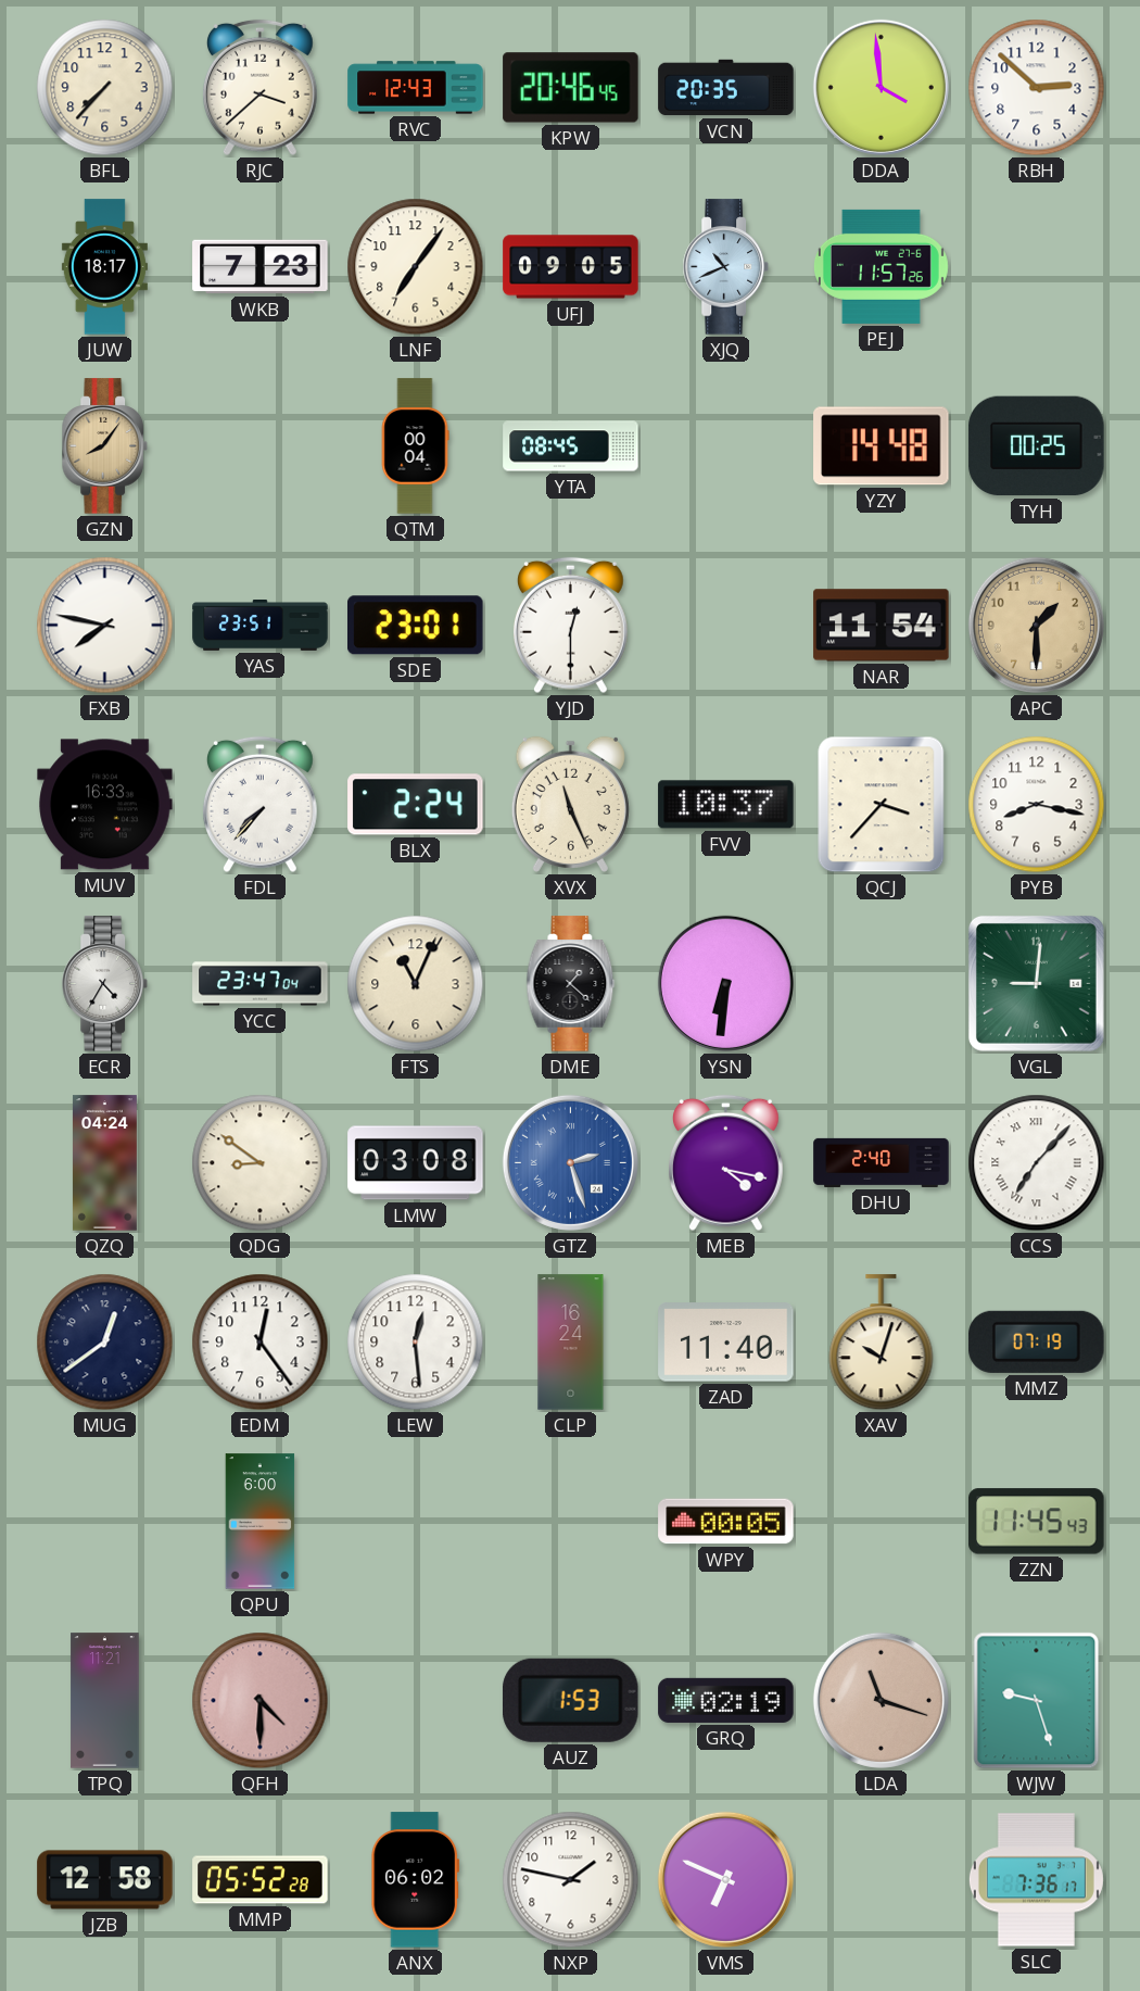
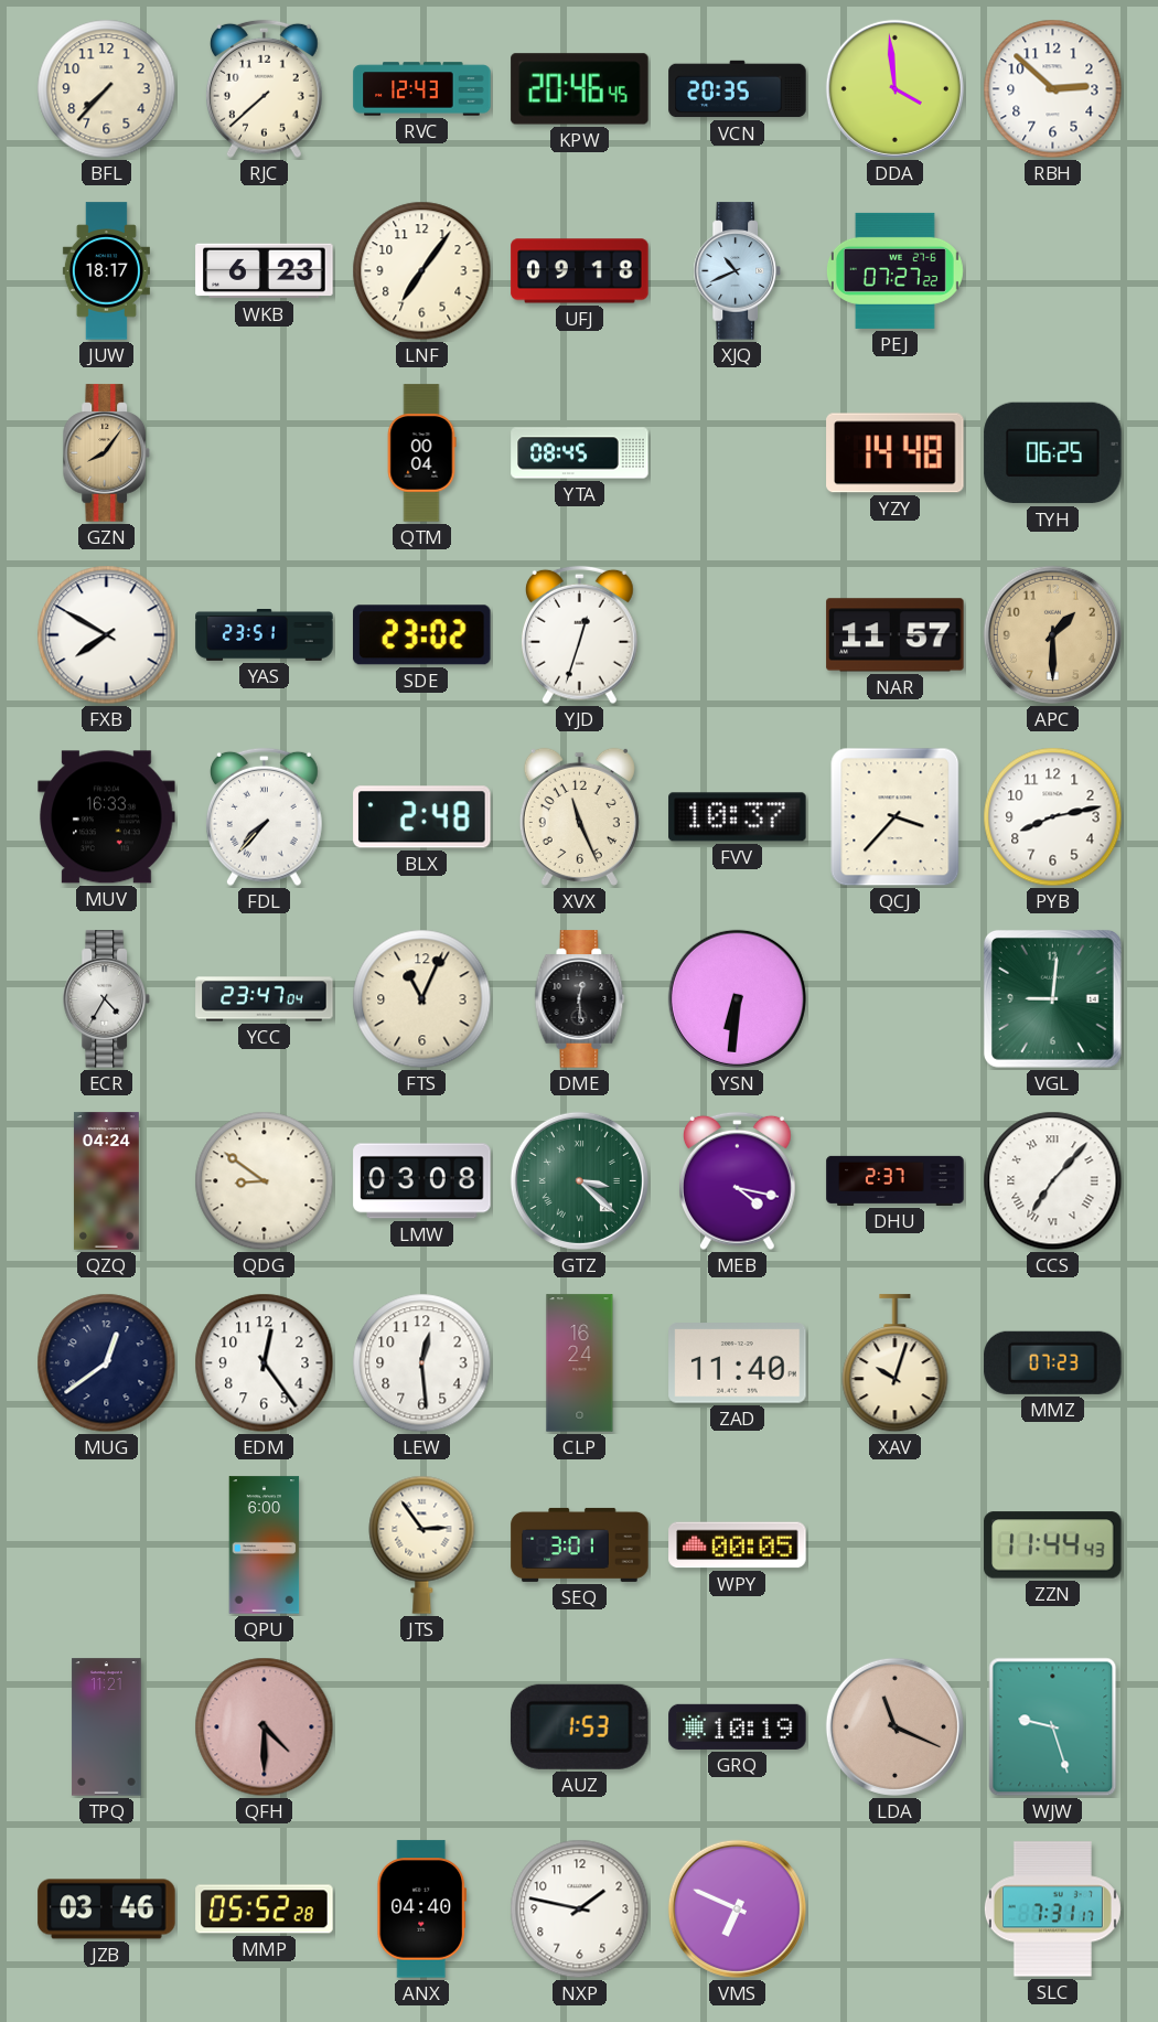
RJC: 3:38 -> 7:38 (264, 89)
WKB: 7:23 -> 6:23 (265, 271)
UFJ: 09:05 -> 09:18 (580, 271)
PEJ: 11:57 -> 07:27 (894, 270)
TYH: 00:25 -> 06:25 (1053, 453)
FXB: 7:47 -> 7:50 (107, 635)
SDE: 23:01 -> 23:02 (422, 635)
YJD: 12:30 -> 12:33 (579, 635)
NAR: 11:54 -> 11:57 (896, 635)
BLX: 2:24 -> 2:48 (422, 817)
PYB: 8:17 -> 8:13 (1053, 817)
DME: 1:22 -> 12:29 (580, 999)
GTZ: 2:27 -> 3:22 (579, 1180)
GTZ dial: blue -> green (579, 1180)
DHU: 2:40 -> 2:37 (896, 1180)
MMZ: 07:19 -> 07:23 (1053, 1362)
JTS: none -> 2:54 (422, 1544)
SEQ: none -> 3:01 (580, 1544)
ZZN: 11:45 -> 11:44 (1053, 1545)
GRQ: 02:19 -> 10:19 (738, 1726)
LDA: 11:18 -> 11:19 (894, 1726)
JZB: 12:58 -> 03:46 (107, 1909)
ANX: 06:02 -> 04:40 (422, 1909)
SLC: 7:36 -> 7:31 (1052, 1909)
